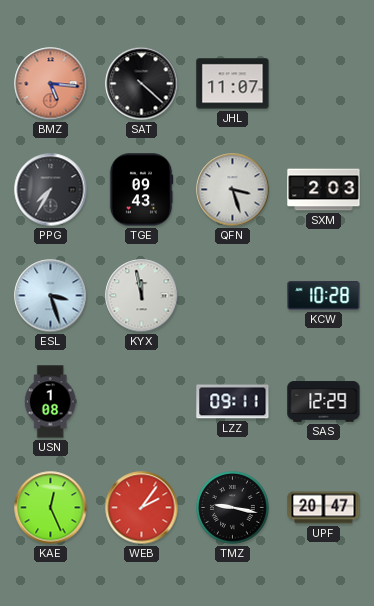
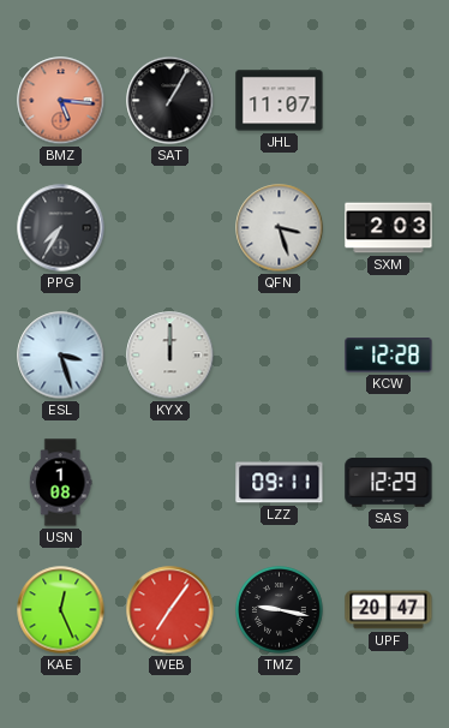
SAT: 4:22 -> 1:05 (170, 101)
TGE: 09:43 -> none (141, 190)
KYX: 11:58 -> 12:00 (170, 356)
KCW: 10:28 -> 12:28 (389, 356)
WEB: 2:06 -> 7:06 (170, 610)
